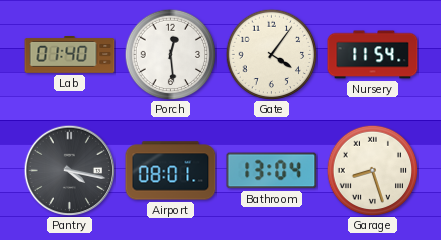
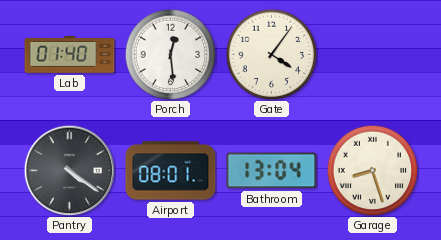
Nursery: 11:54 -> none (373, 55)
Pantry: 4:17 -> 4:21 (69, 170)
